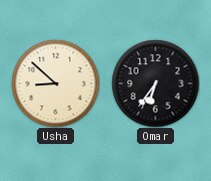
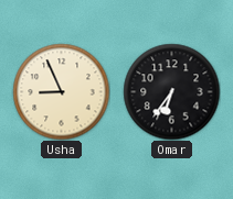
Usha: 8:52 -> 8:56 (61, 91)
